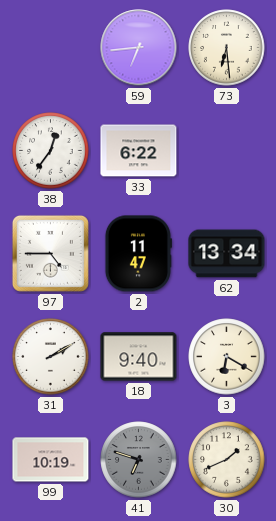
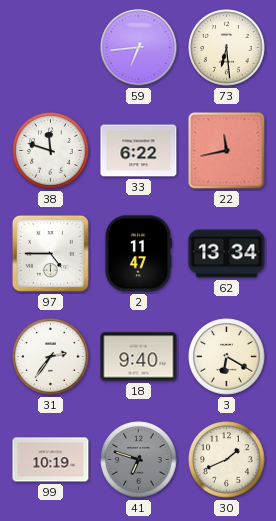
38: 12:36 -> 11:48 (51, 151)
22: none -> 11:43 (227, 151)
31: 2:10 -> 2:36 (51, 357)
